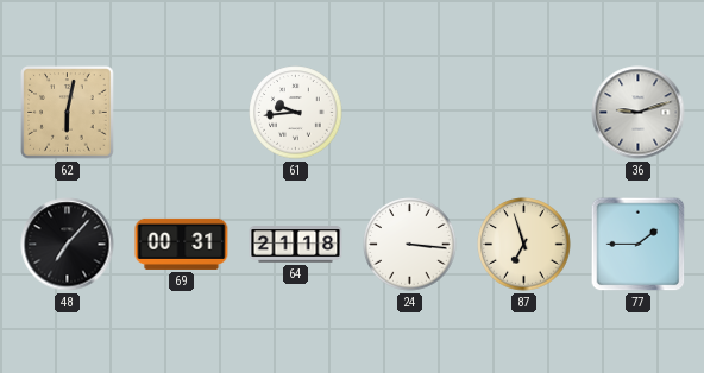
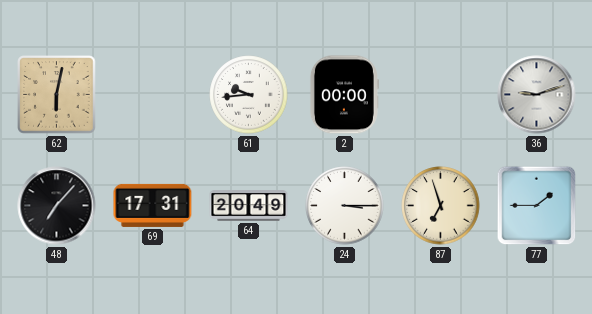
2: none -> 00:00 (344, 95)
69: 00:31 -> 17:31 (153, 205)
64: 21:18 -> 20:49 (249, 206)
24: 3:16 -> 3:15 (345, 206)
